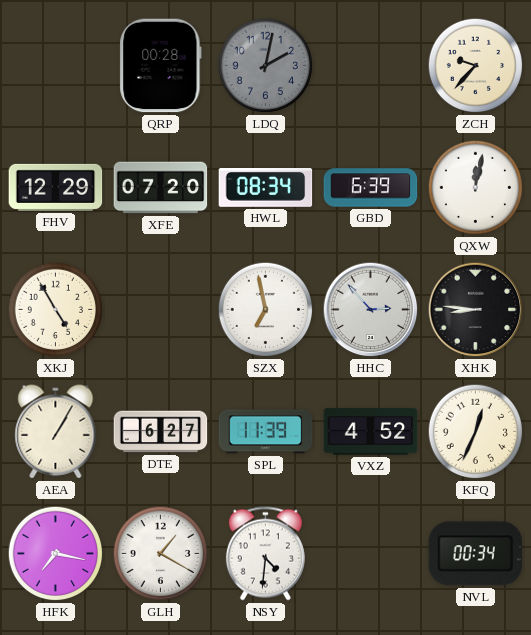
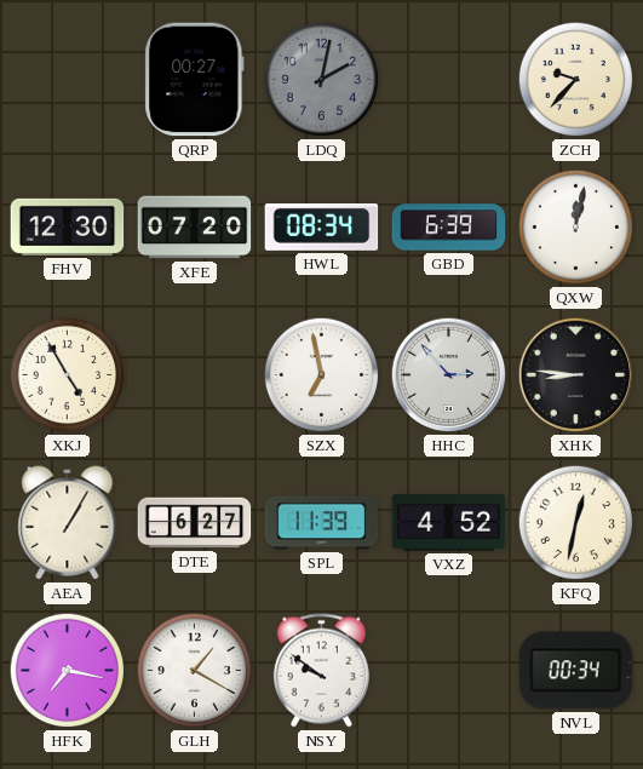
QRP: 00:28 -> 00:27 (195, 80)
FHV: 12:29 -> 12:30 (68, 226)
KFQ: 12:34 -> 12:32 (576, 523)
NSY: 4:31 -> 9:51 (321, 671)
